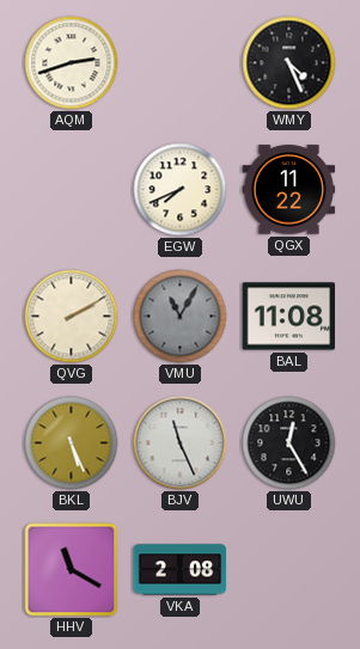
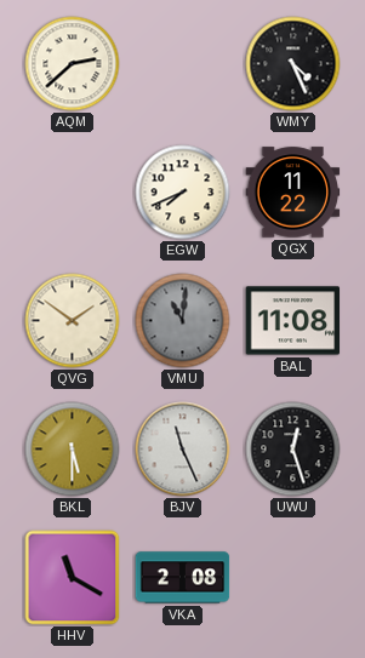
AQM: 2:42 -> 2:38 (73, 64)
QVG: 2:10 -> 1:51 (73, 321)
VMU: 11:05 -> 11:01 (183, 321)
BKL: 5:26 -> 5:30 (73, 450)
UWU: 12:25 -> 12:27 (293, 450)
